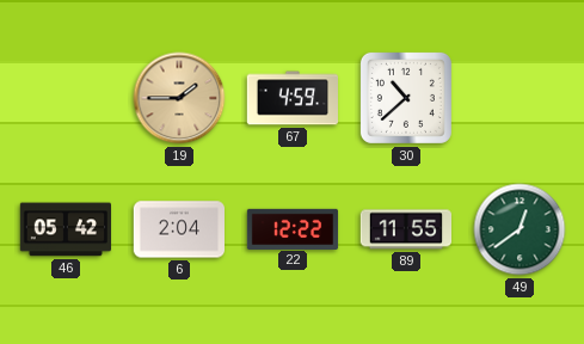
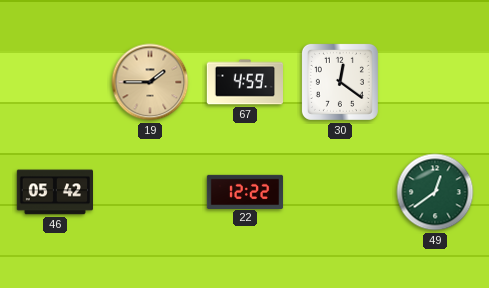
30: 10:38 -> 12:21 (340, 82)
6: 2:04 -> none (179, 229)
89: 11:55 -> none (405, 229)
